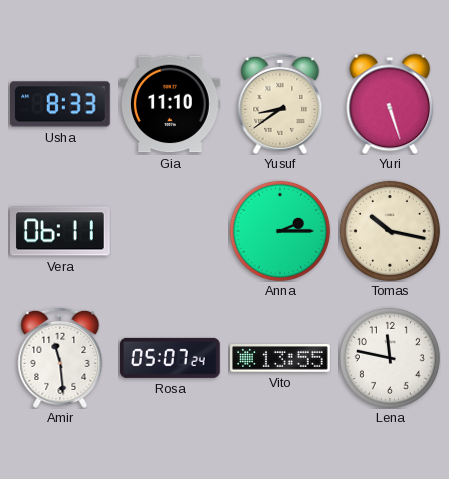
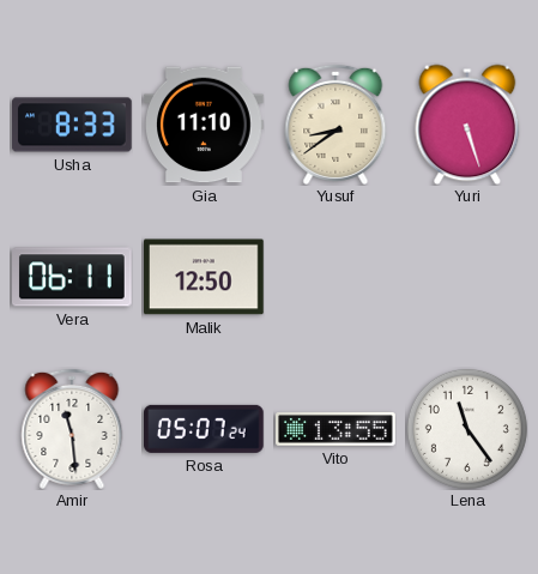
Malik: none -> 12:50 (205, 277)
Anna: 2:15 -> none (280, 231)
Tomas: 10:17 -> none (390, 231)
Lena: 11:47 -> 11:24 (467, 429)
